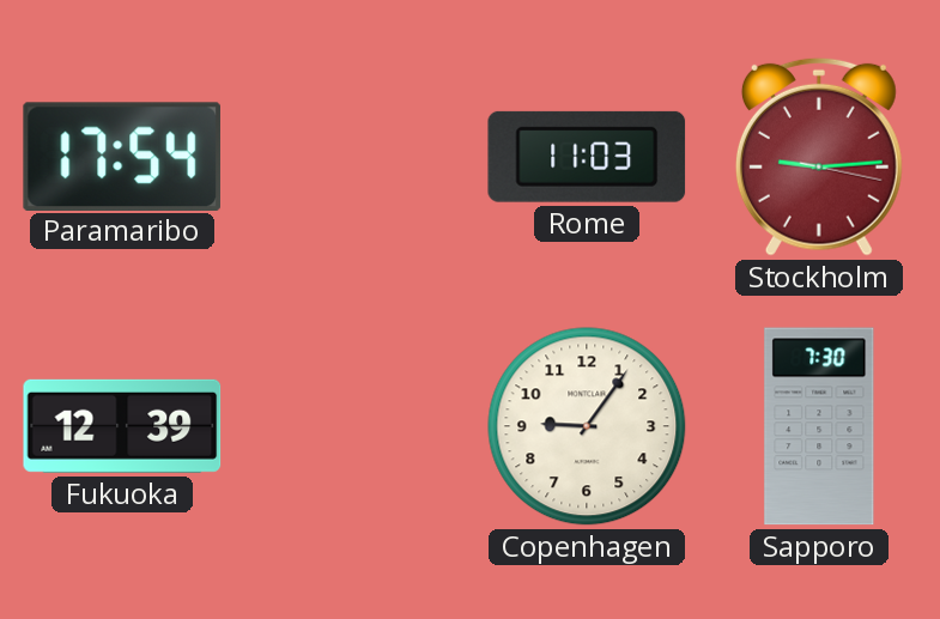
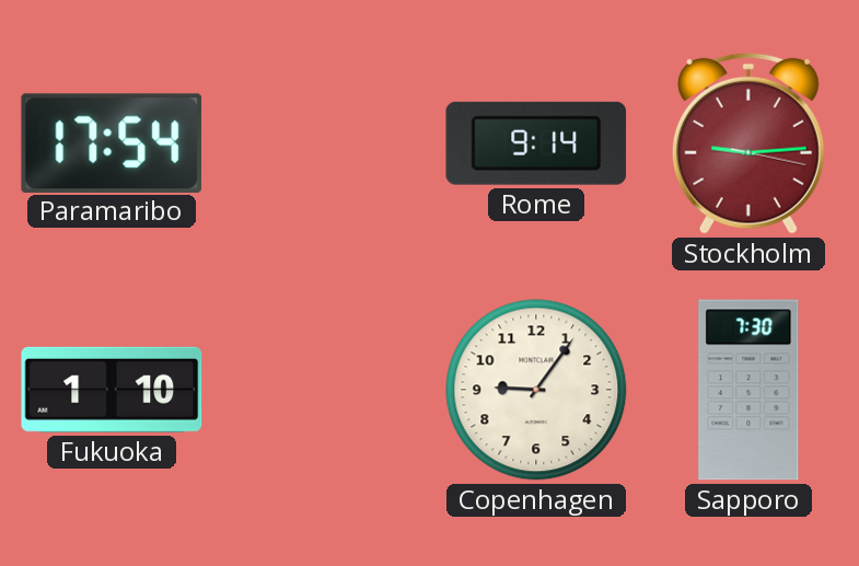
Rome: 11:03 -> 9:14 (536, 143)
Fukuoka: 12:39 -> 1:10 (112, 390)
